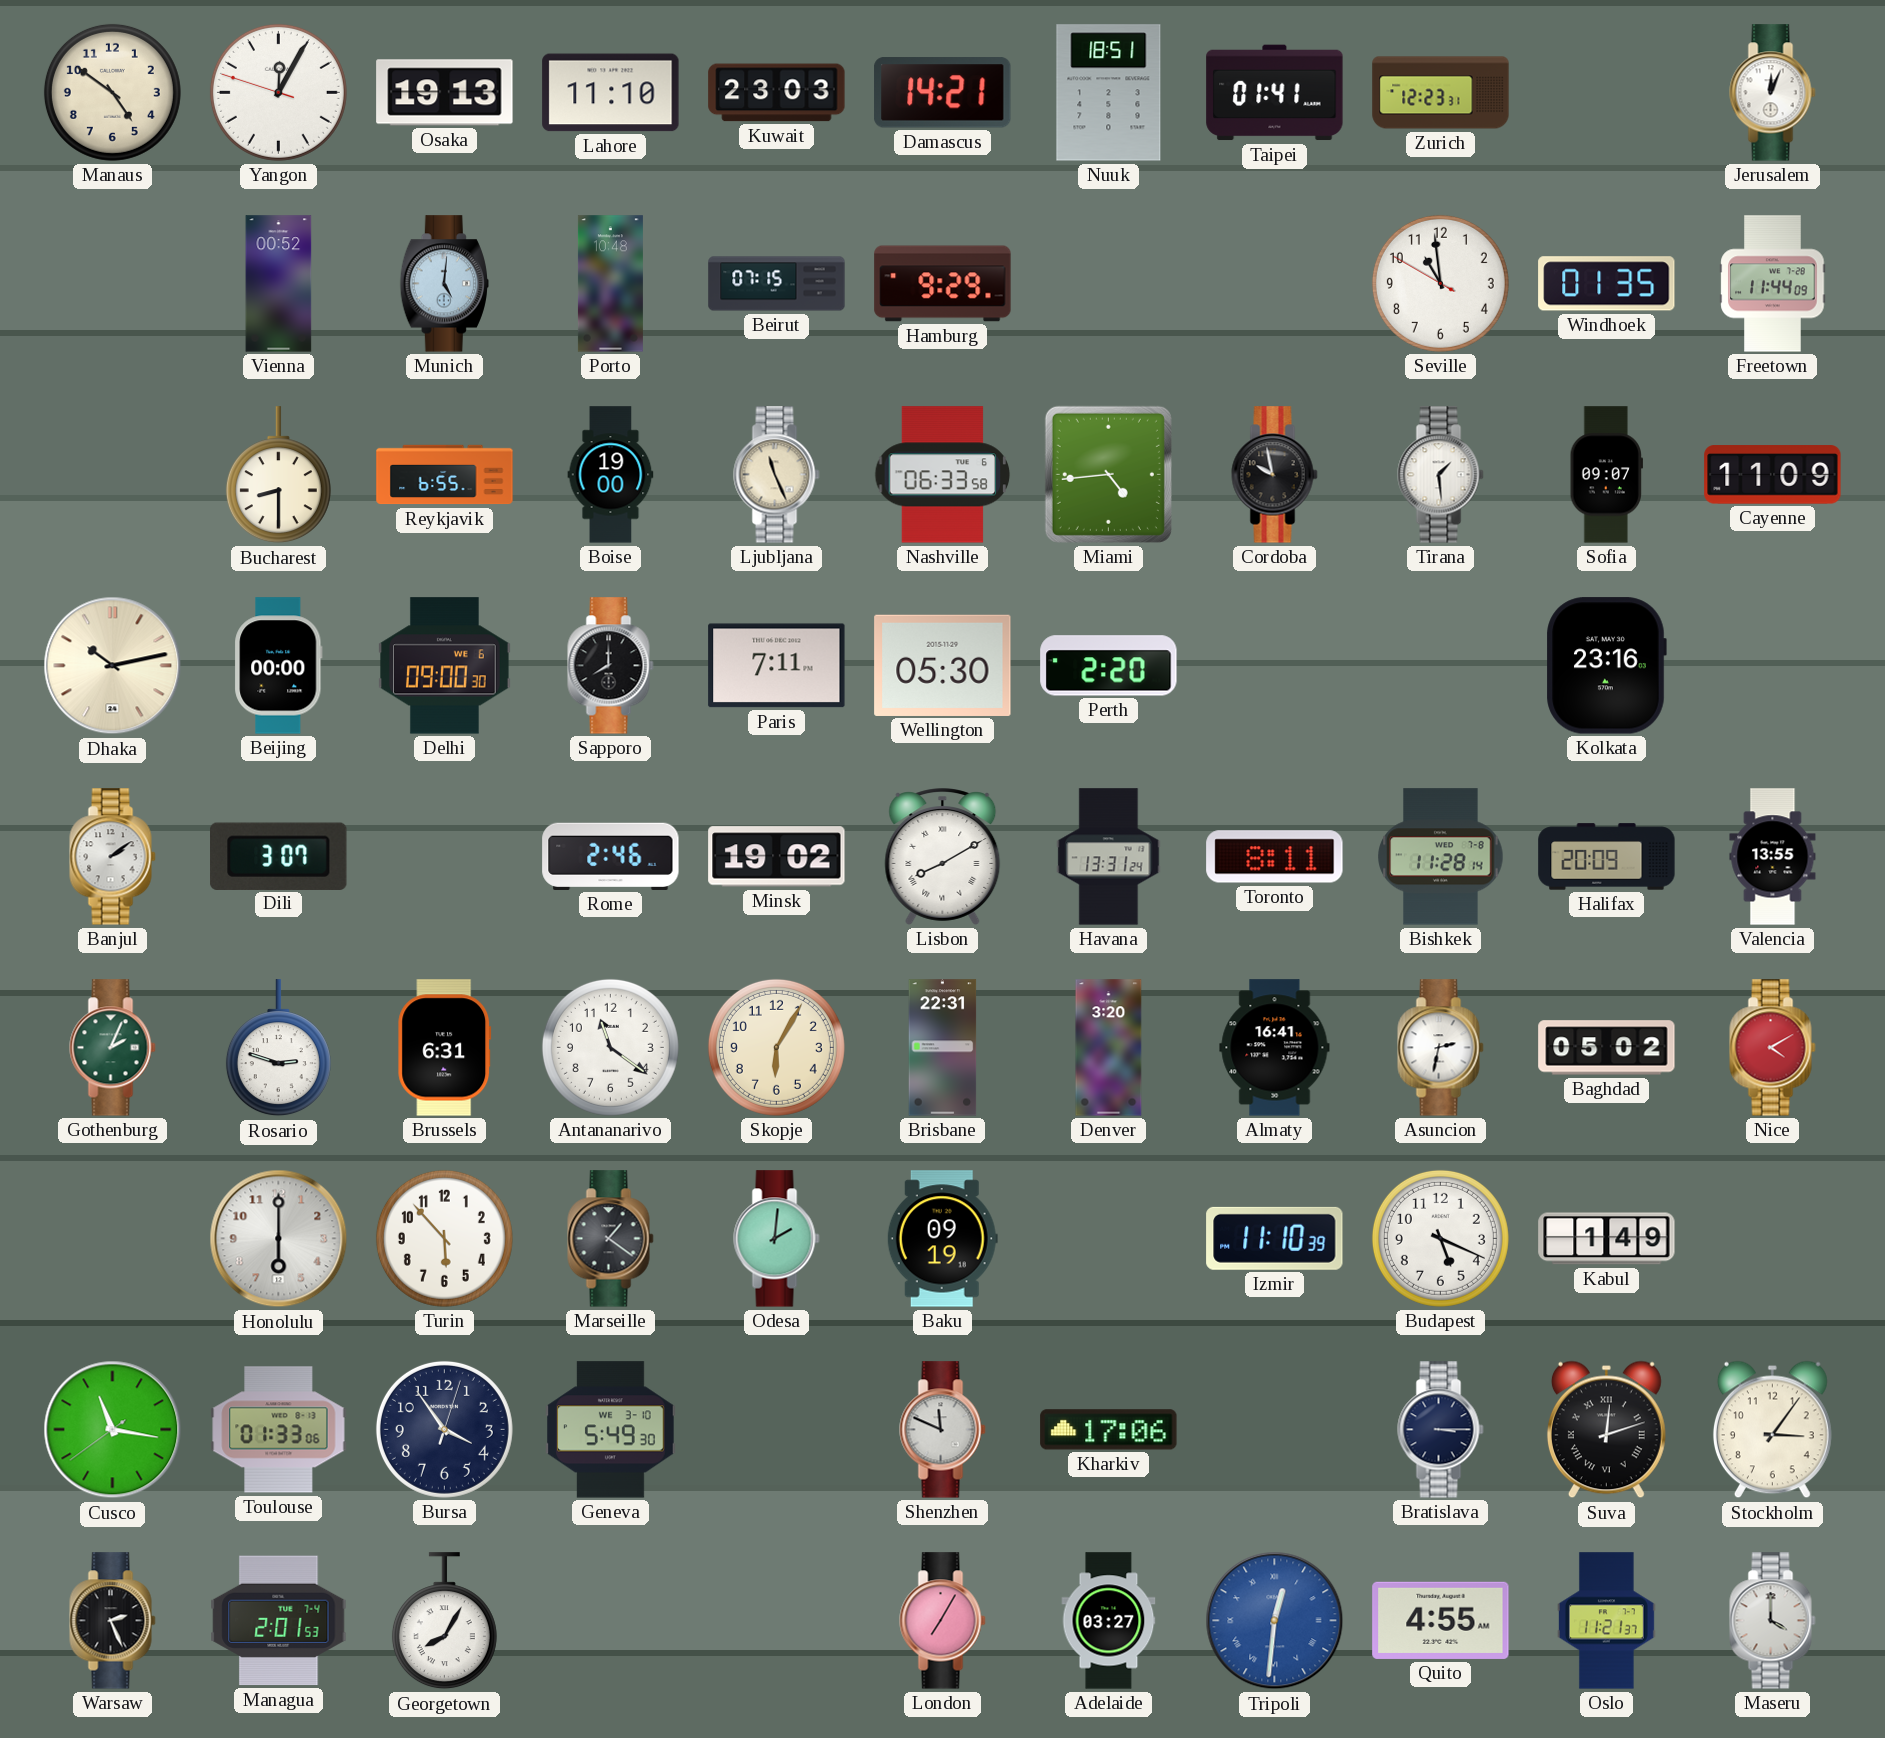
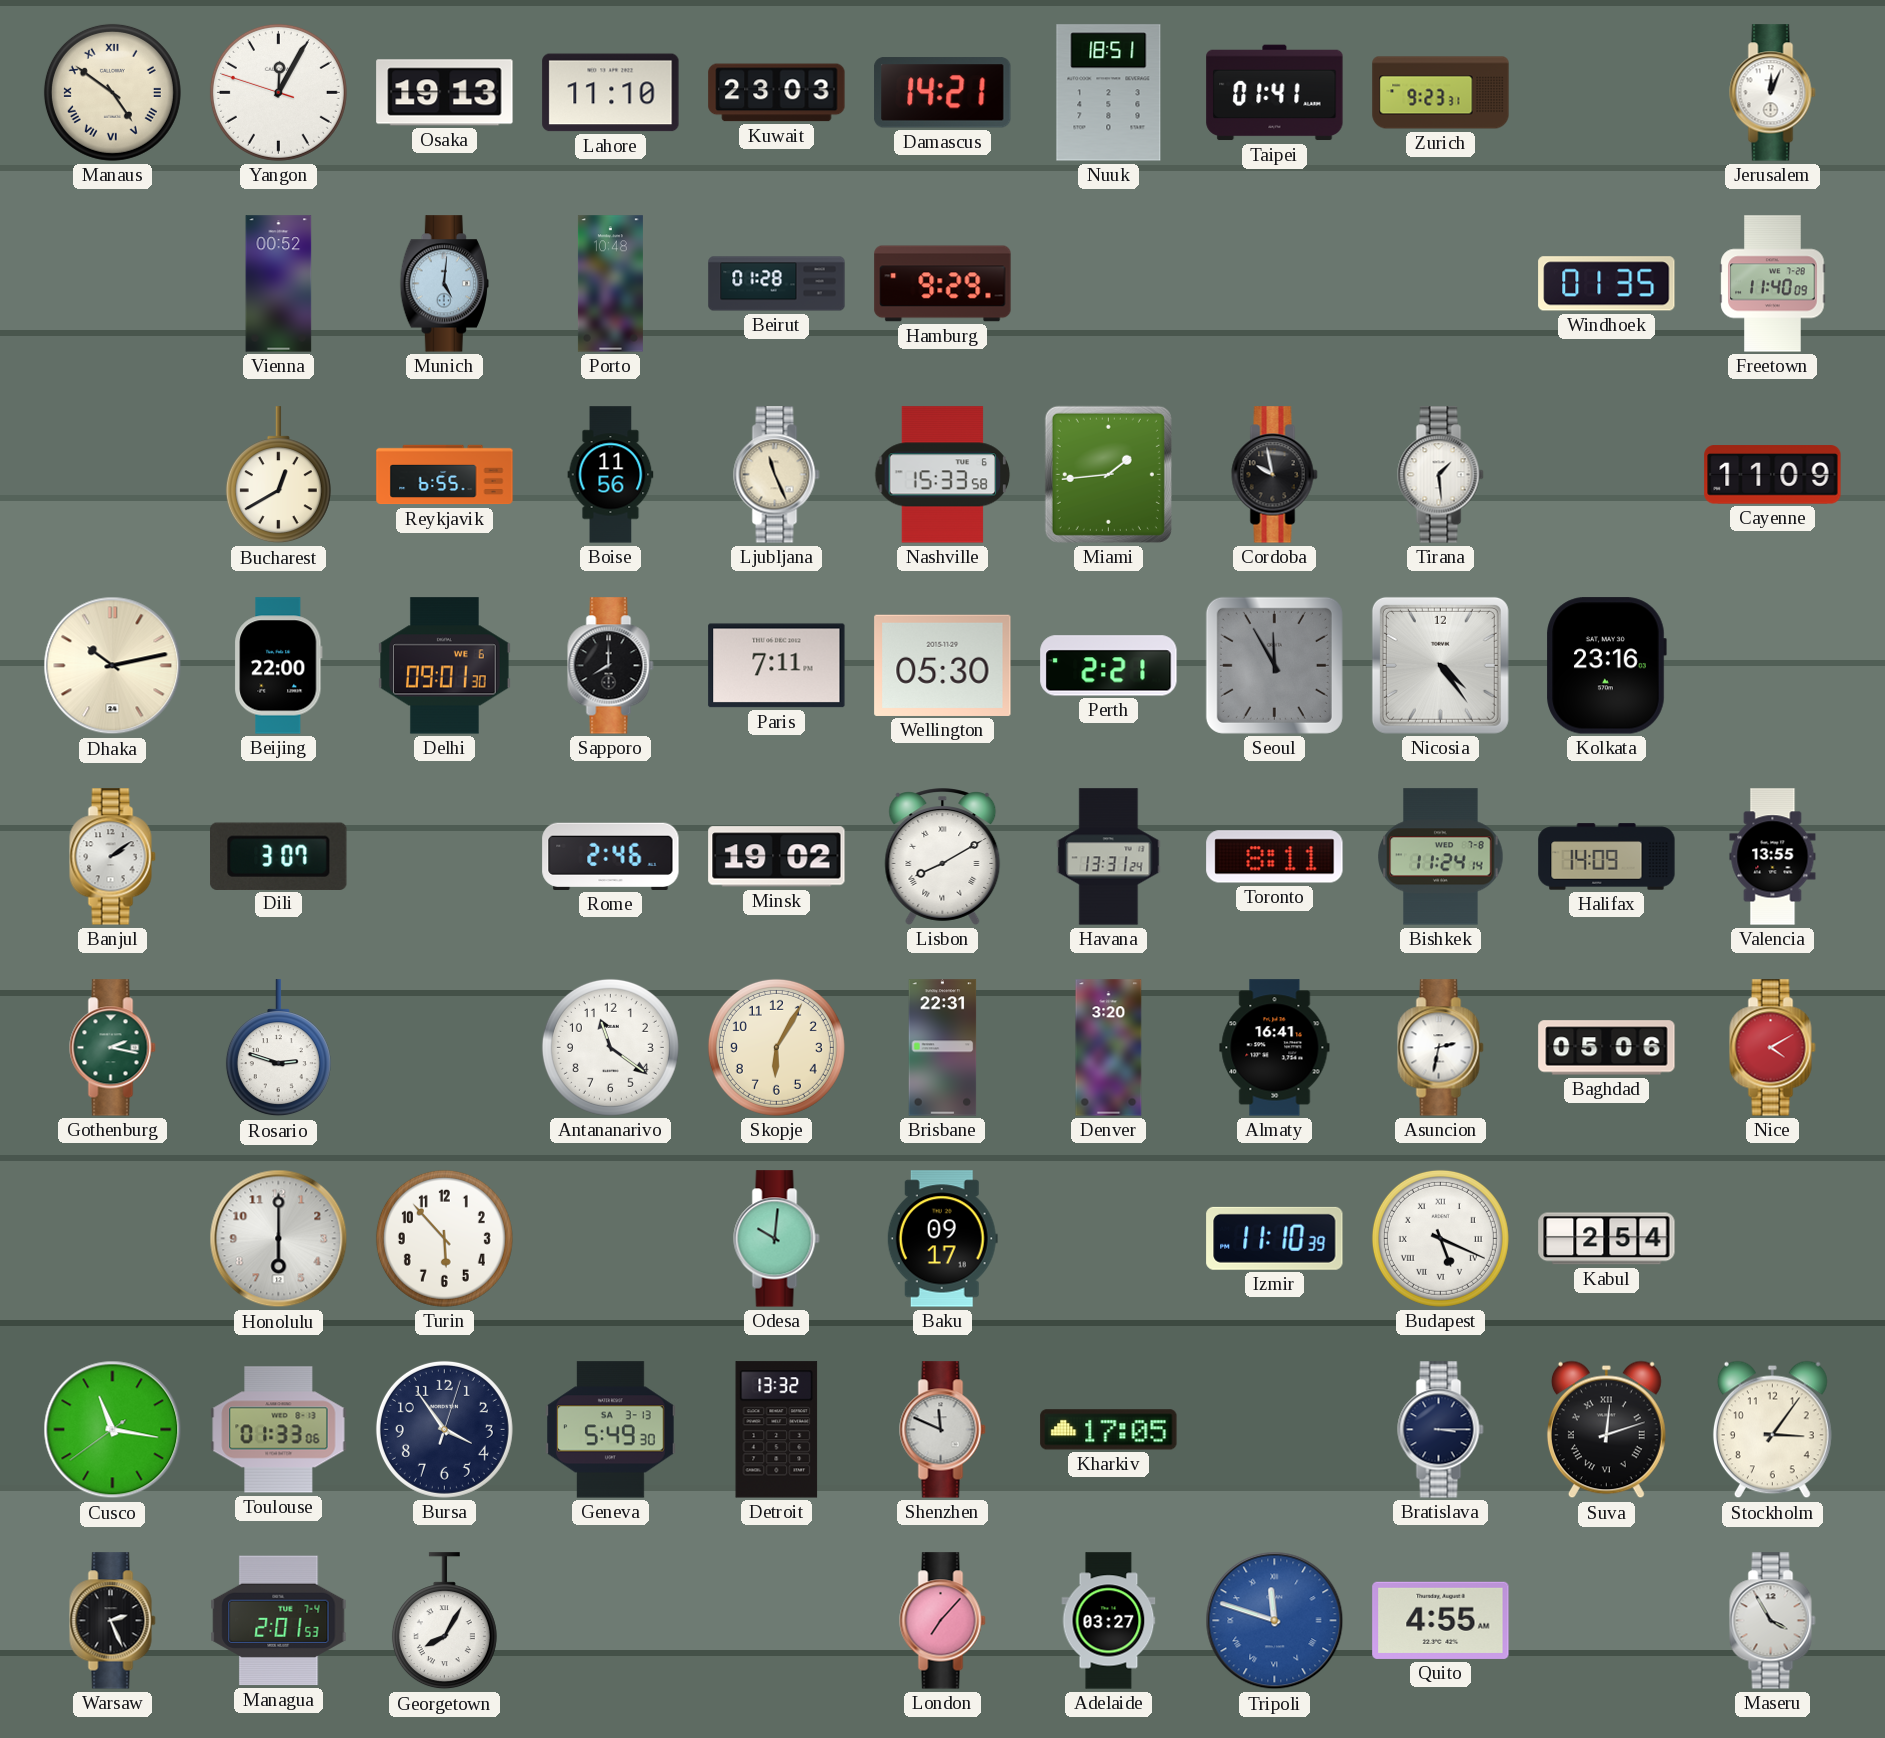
Manaus numerals: Arabic -> Roman (112, 92)
Zurich: 12:23 -> 9:23 (1441, 93)
Beirut: 07:15 -> 01:28 (777, 284)
Seville: 10:58 -> none (1440, 283)
Freetown: 11:44 -> 11:40 (1773, 284)
Bucharest: 8:30 -> 12:40 (278, 475)
Boise: 19:00 -> 11:56 (611, 475)
Nashville: 06:33 -> 15:33 (943, 475)
Miami: 4:44 -> 1:44 (1108, 474)
Sofia: 09:07 -> none (1606, 475)
Beijing: 00:00 -> 22:00 (279, 666)
Delhi: 09:00 -> 09:01 (445, 666)
Perth: 2:20 -> 2:21 (1109, 666)
Seoul: none -> 11:55 (1274, 665)
Nicosia: none -> 4:24 (1440, 665)
Bishkek: 11:28 -> 11:24 (1441, 857)
Halifax: 20:09 -> 14:09 (1607, 857)
Gothenburg: 2:04 -> 2:17 (113, 1048)
Brussels: 6:31 -> none (445, 1048)
Baghdad: 05:02 -> 05:06 (1607, 1048)
Marseille: 1:21 -> none (611, 1239)
Odesa: 2:01 -> 10:01 (777, 1239)
Baku: 09:19 -> 09:17 (942, 1239)
Budapest numerals: Arabic -> Roman (1440, 1238)
Kabul: 1:49 -> 2:54 (1607, 1239)
Geneva date: WE 3-10 -> SA 3-13 (611, 1430)
Detroit: none -> 13:32 (777, 1430)
Kharkiv: 17:06 -> 17:05 (1109, 1430)
London: 7:05 -> 7:07 (943, 1621)
Tripoli: 12:31 -> 11:48 (1275, 1621)
Oslo: 11:21 -> none (1606, 1621)
Maseru: 4:00 -> 3:55 (1773, 1621)
